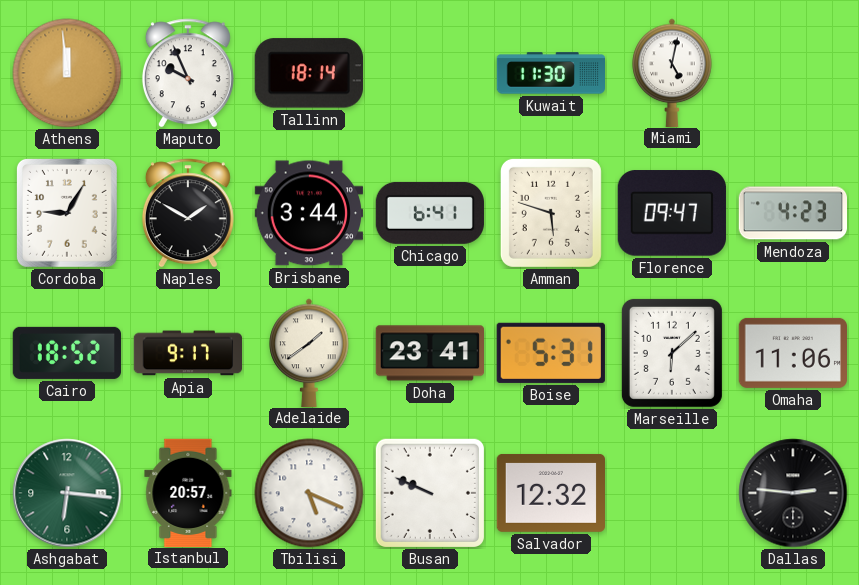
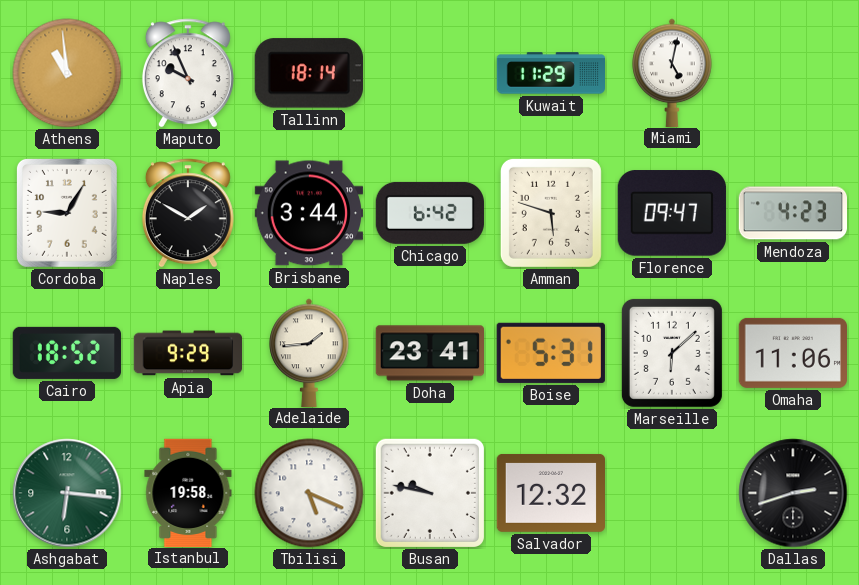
Athens: 11:59 -> 10:59 (67, 73)
Kuwait: 11:30 -> 11:29 (551, 73)
Chicago: 6:41 -> 6:42 (430, 213)
Apia: 9:17 -> 9:29 (188, 353)
Adelaide: 1:39 -> 1:44 (309, 352)
Istanbul: 20:57 -> 19:58 (188, 492)
Busan: 9:49 -> 9:47 (430, 493)
Dallas: 2:46 -> 2:42 (793, 493)
